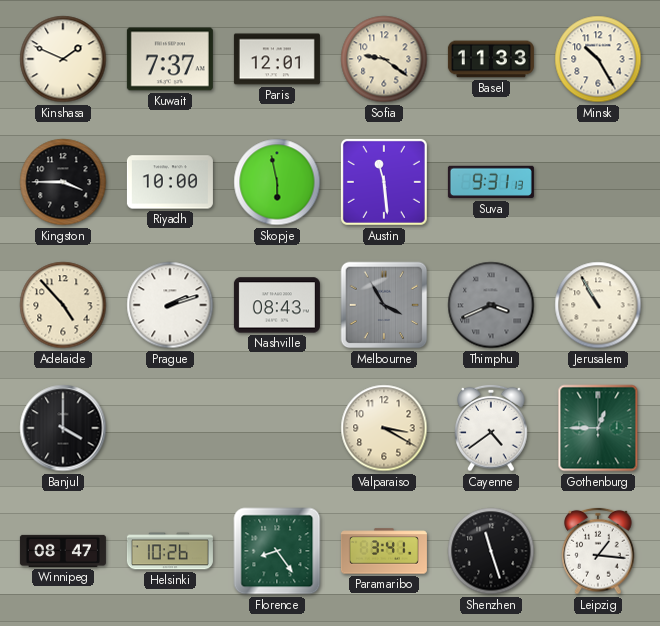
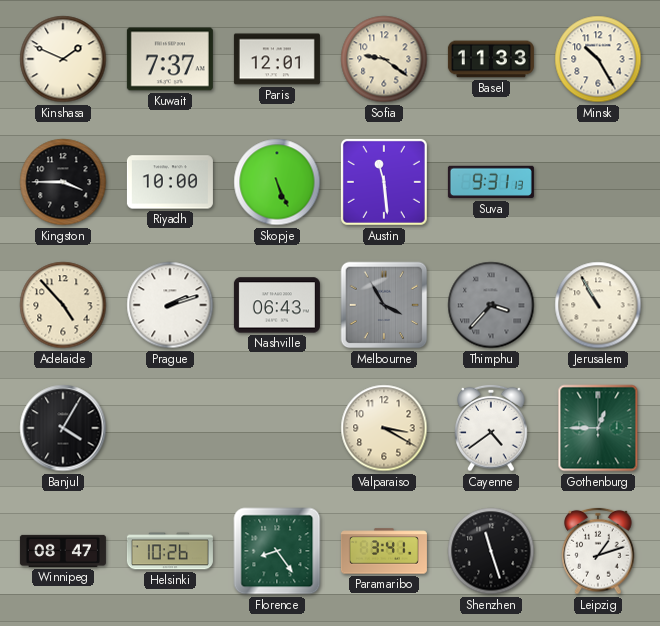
Skopje: 5:58 -> 5:26 (277, 182)
Nashville: 08:43 -> 06:43 (277, 305)
Thimphu: 3:41 -> 3:37 (491, 305)
Banjul: 4:00 -> 4:05 (63, 428)
Leipzig: 1:16 -> 1:12 (598, 551)
